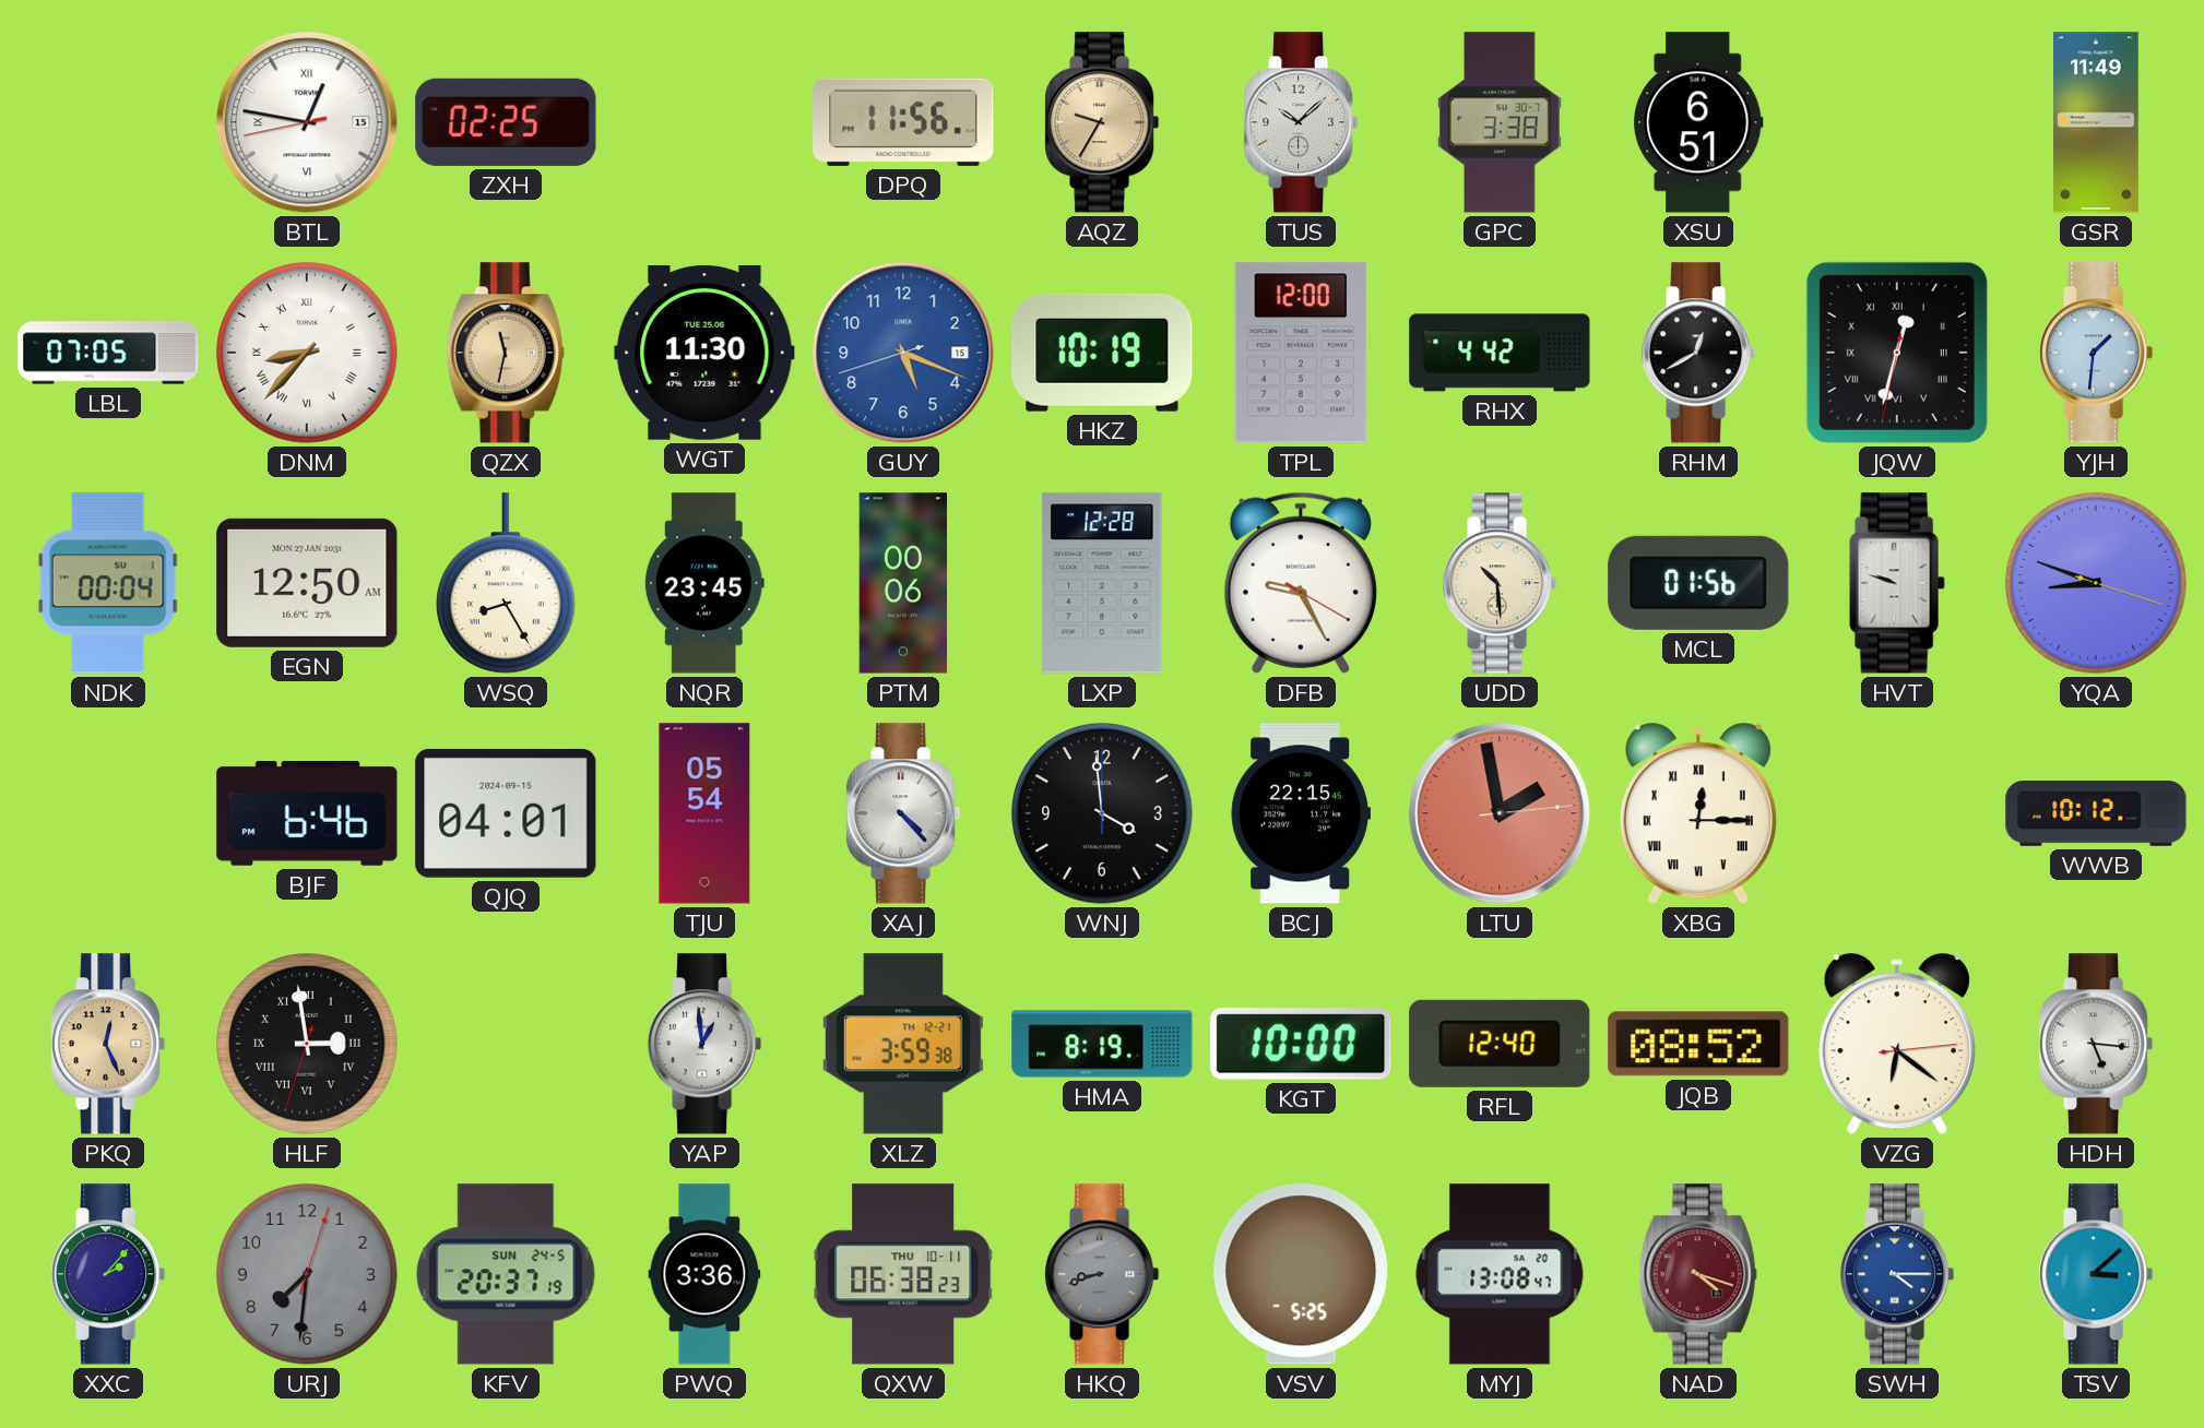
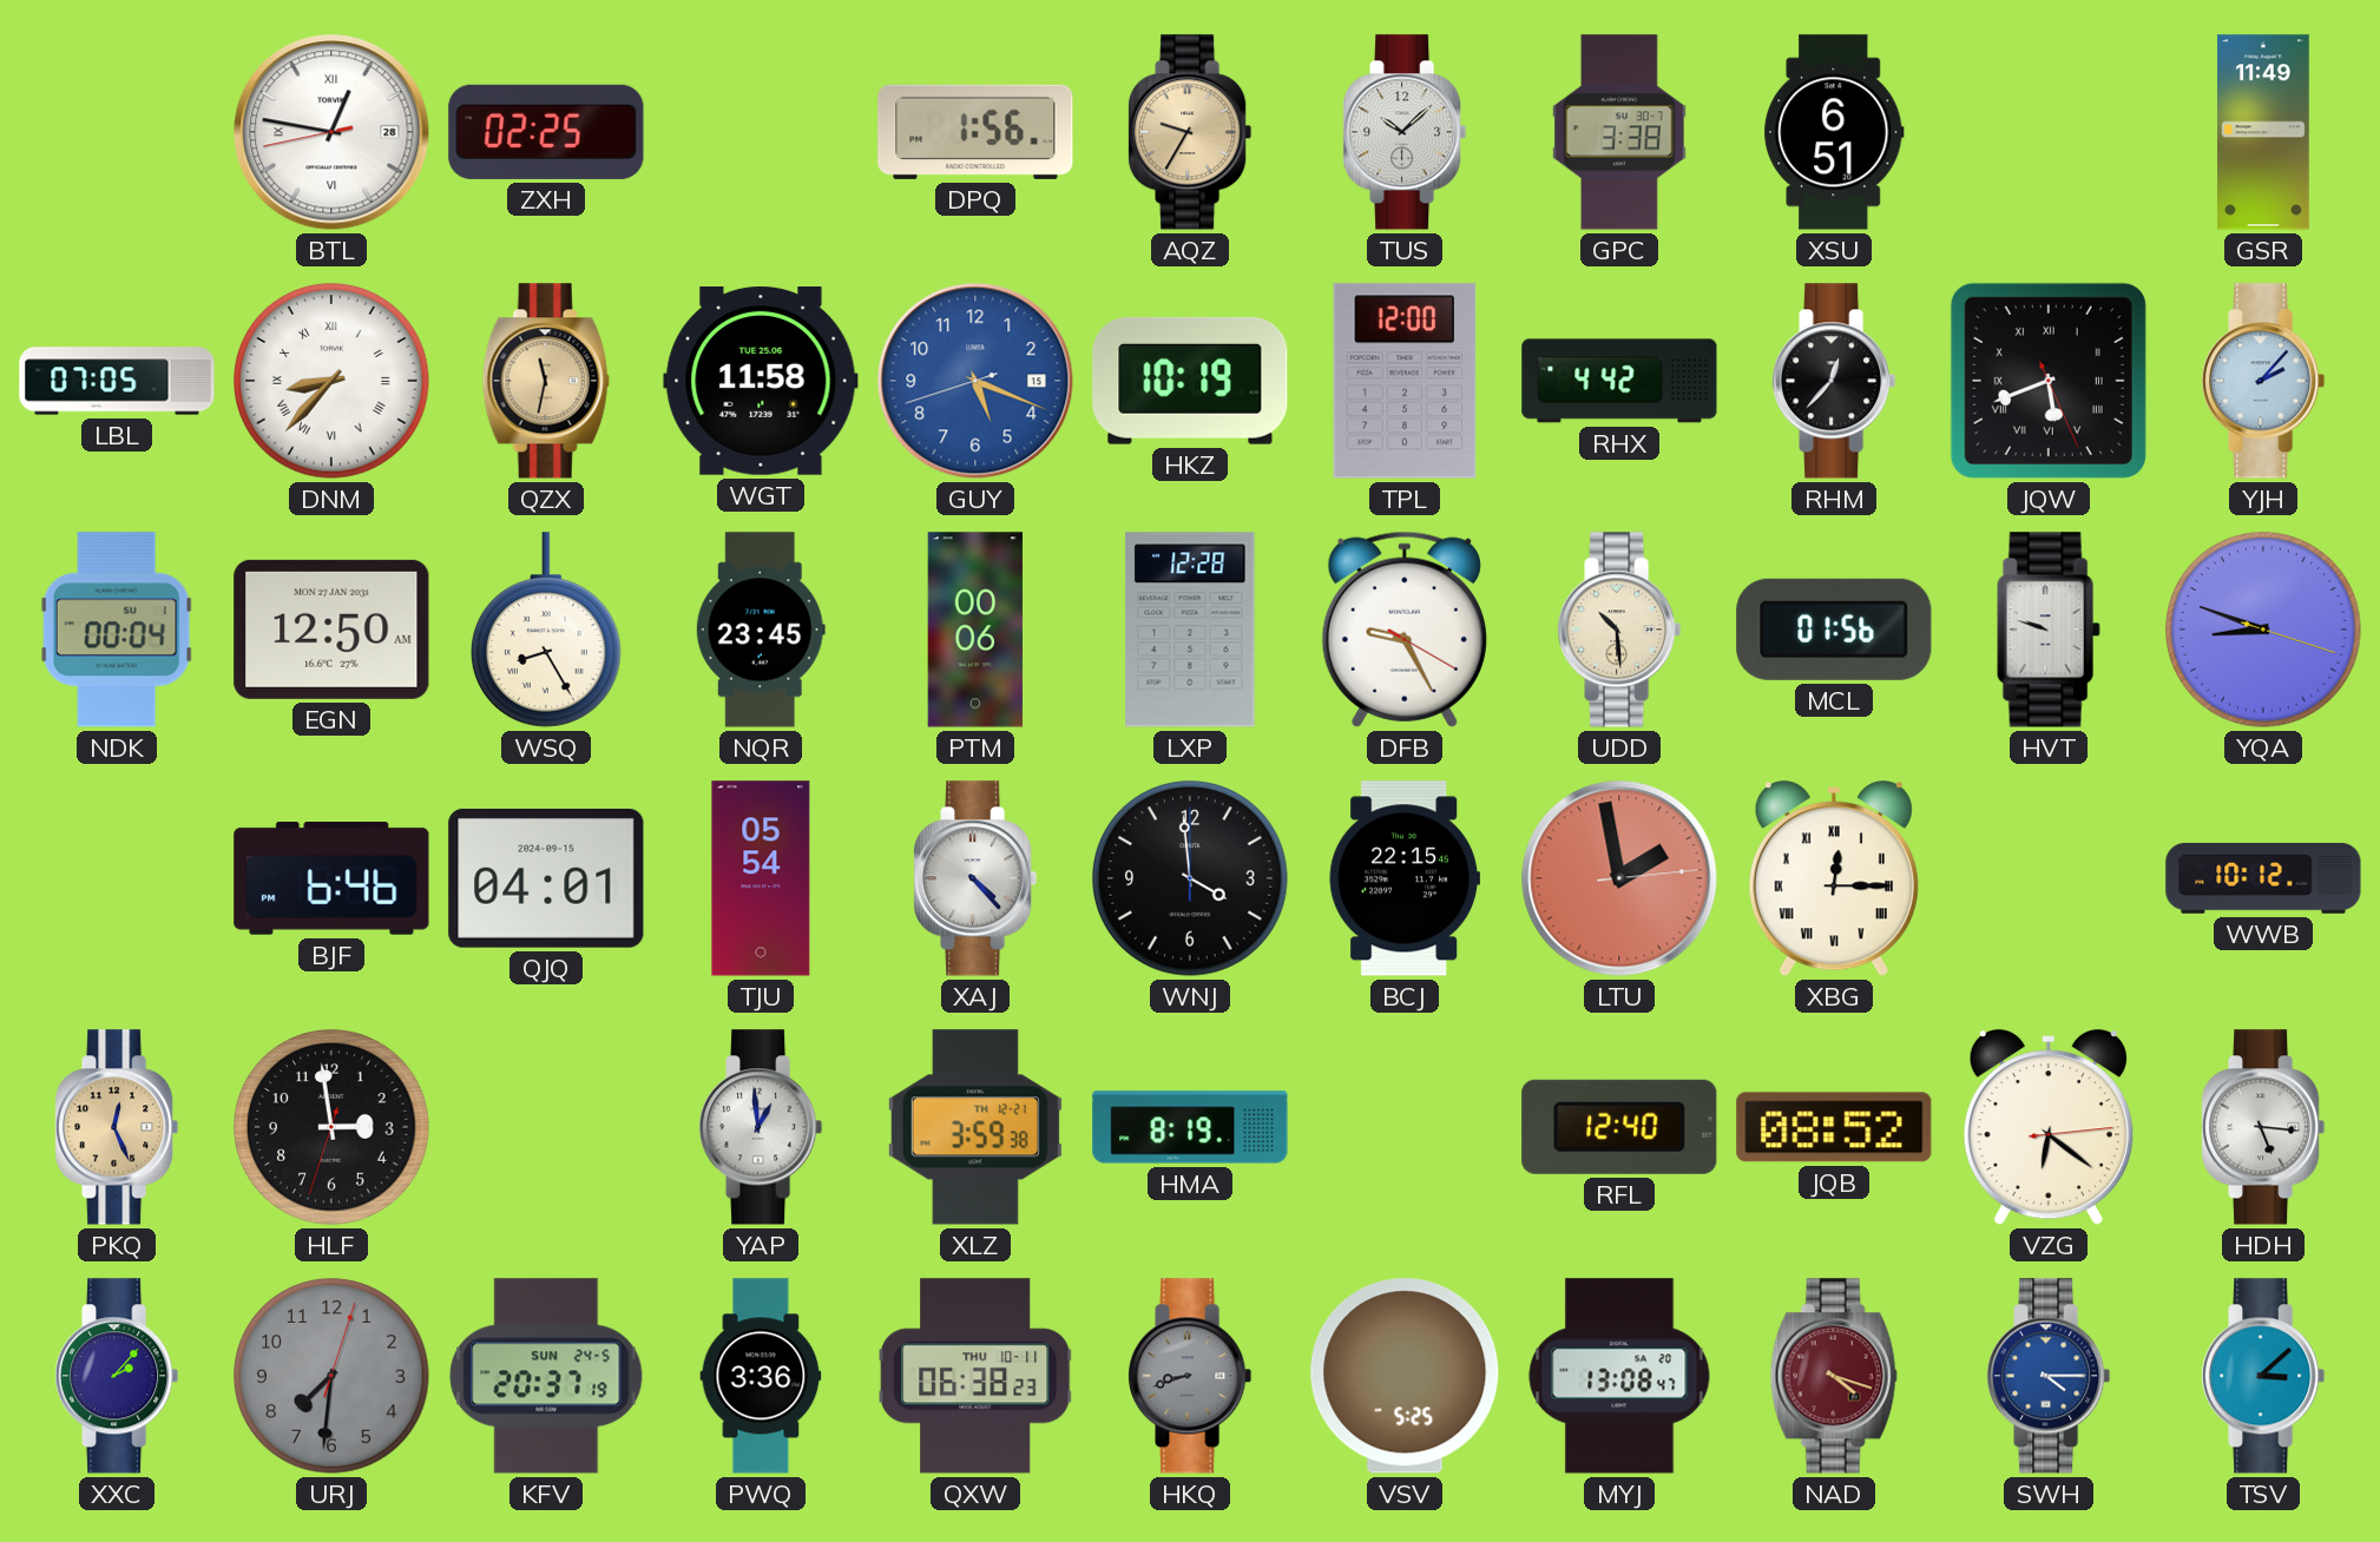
BTL date: 15 -> 28 (331, 132)
DPQ: 11:56 -> 1:56 (975, 132)
WGT: 11:30 -> 11:58 (761, 382)
RHM: 12:40 -> 12:37 (1835, 381)
JQW: 12:32 -> 5:41 (2049, 381)
YJH: 1:31 -> 2:07 (2264, 381)
HLF numerals: Roman -> Arabic (331, 1127)
KGT: 10:00 -> none (1301, 1044)
